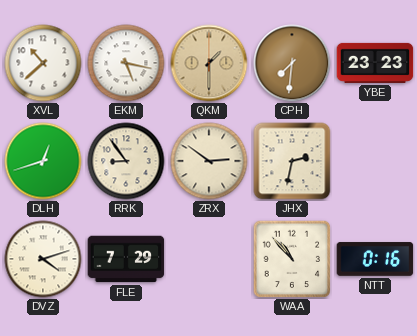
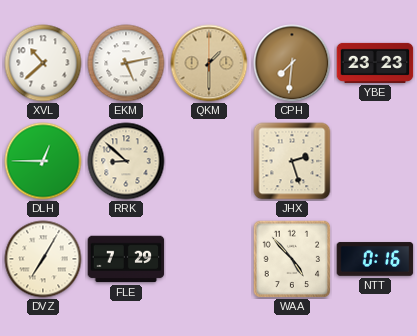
EKM: 5:17 -> 5:13 (126, 63)
DLH: 12:42 -> 12:45 (43, 161)
RRK: 8:54 -> 8:52 (126, 161)
ZRX: 2:51 -> none (209, 161)
JHX: 2:32 -> 2:27 (292, 161)
DVZ: 4:12 -> 7:05 (43, 259)
WAA: 10:53 -> 4:53 (292, 259)
